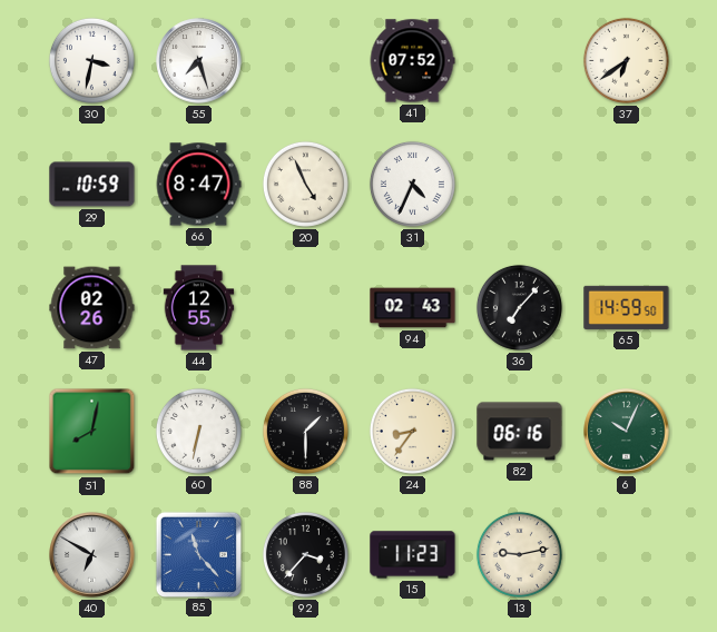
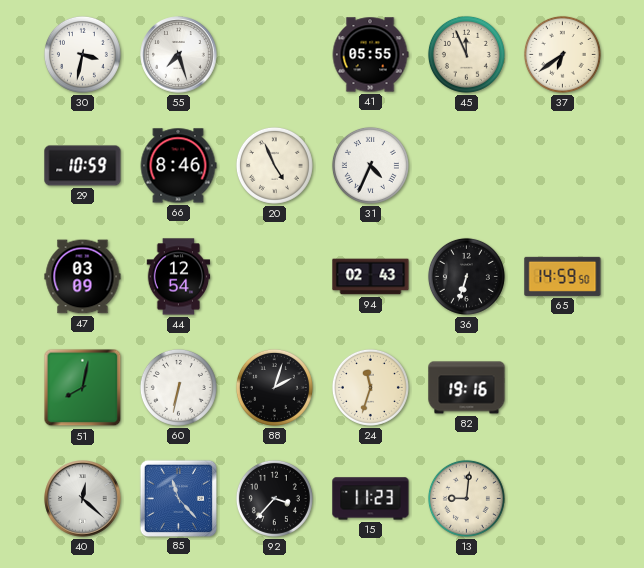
41: 07:52 -> 05:55 (370, 55)
45: none -> 11:56 (466, 54)
66: 8:47 -> 8:46 (178, 166)
47: 02:26 -> 03:09 (83, 277)
44: 12:55 -> 12:54 (179, 277)
36: 7:07 -> 6:33 (466, 276)
88: 1:30 -> 2:03 (274, 387)
24: 8:36 -> 11:33 (370, 387)
82: 06:16 -> 19:16 (467, 388)
6: 10:04 -> none (627, 432)
40: 6:50 -> 12:22 (83, 499)
13: 9:13 -> 9:01 (466, 498)
